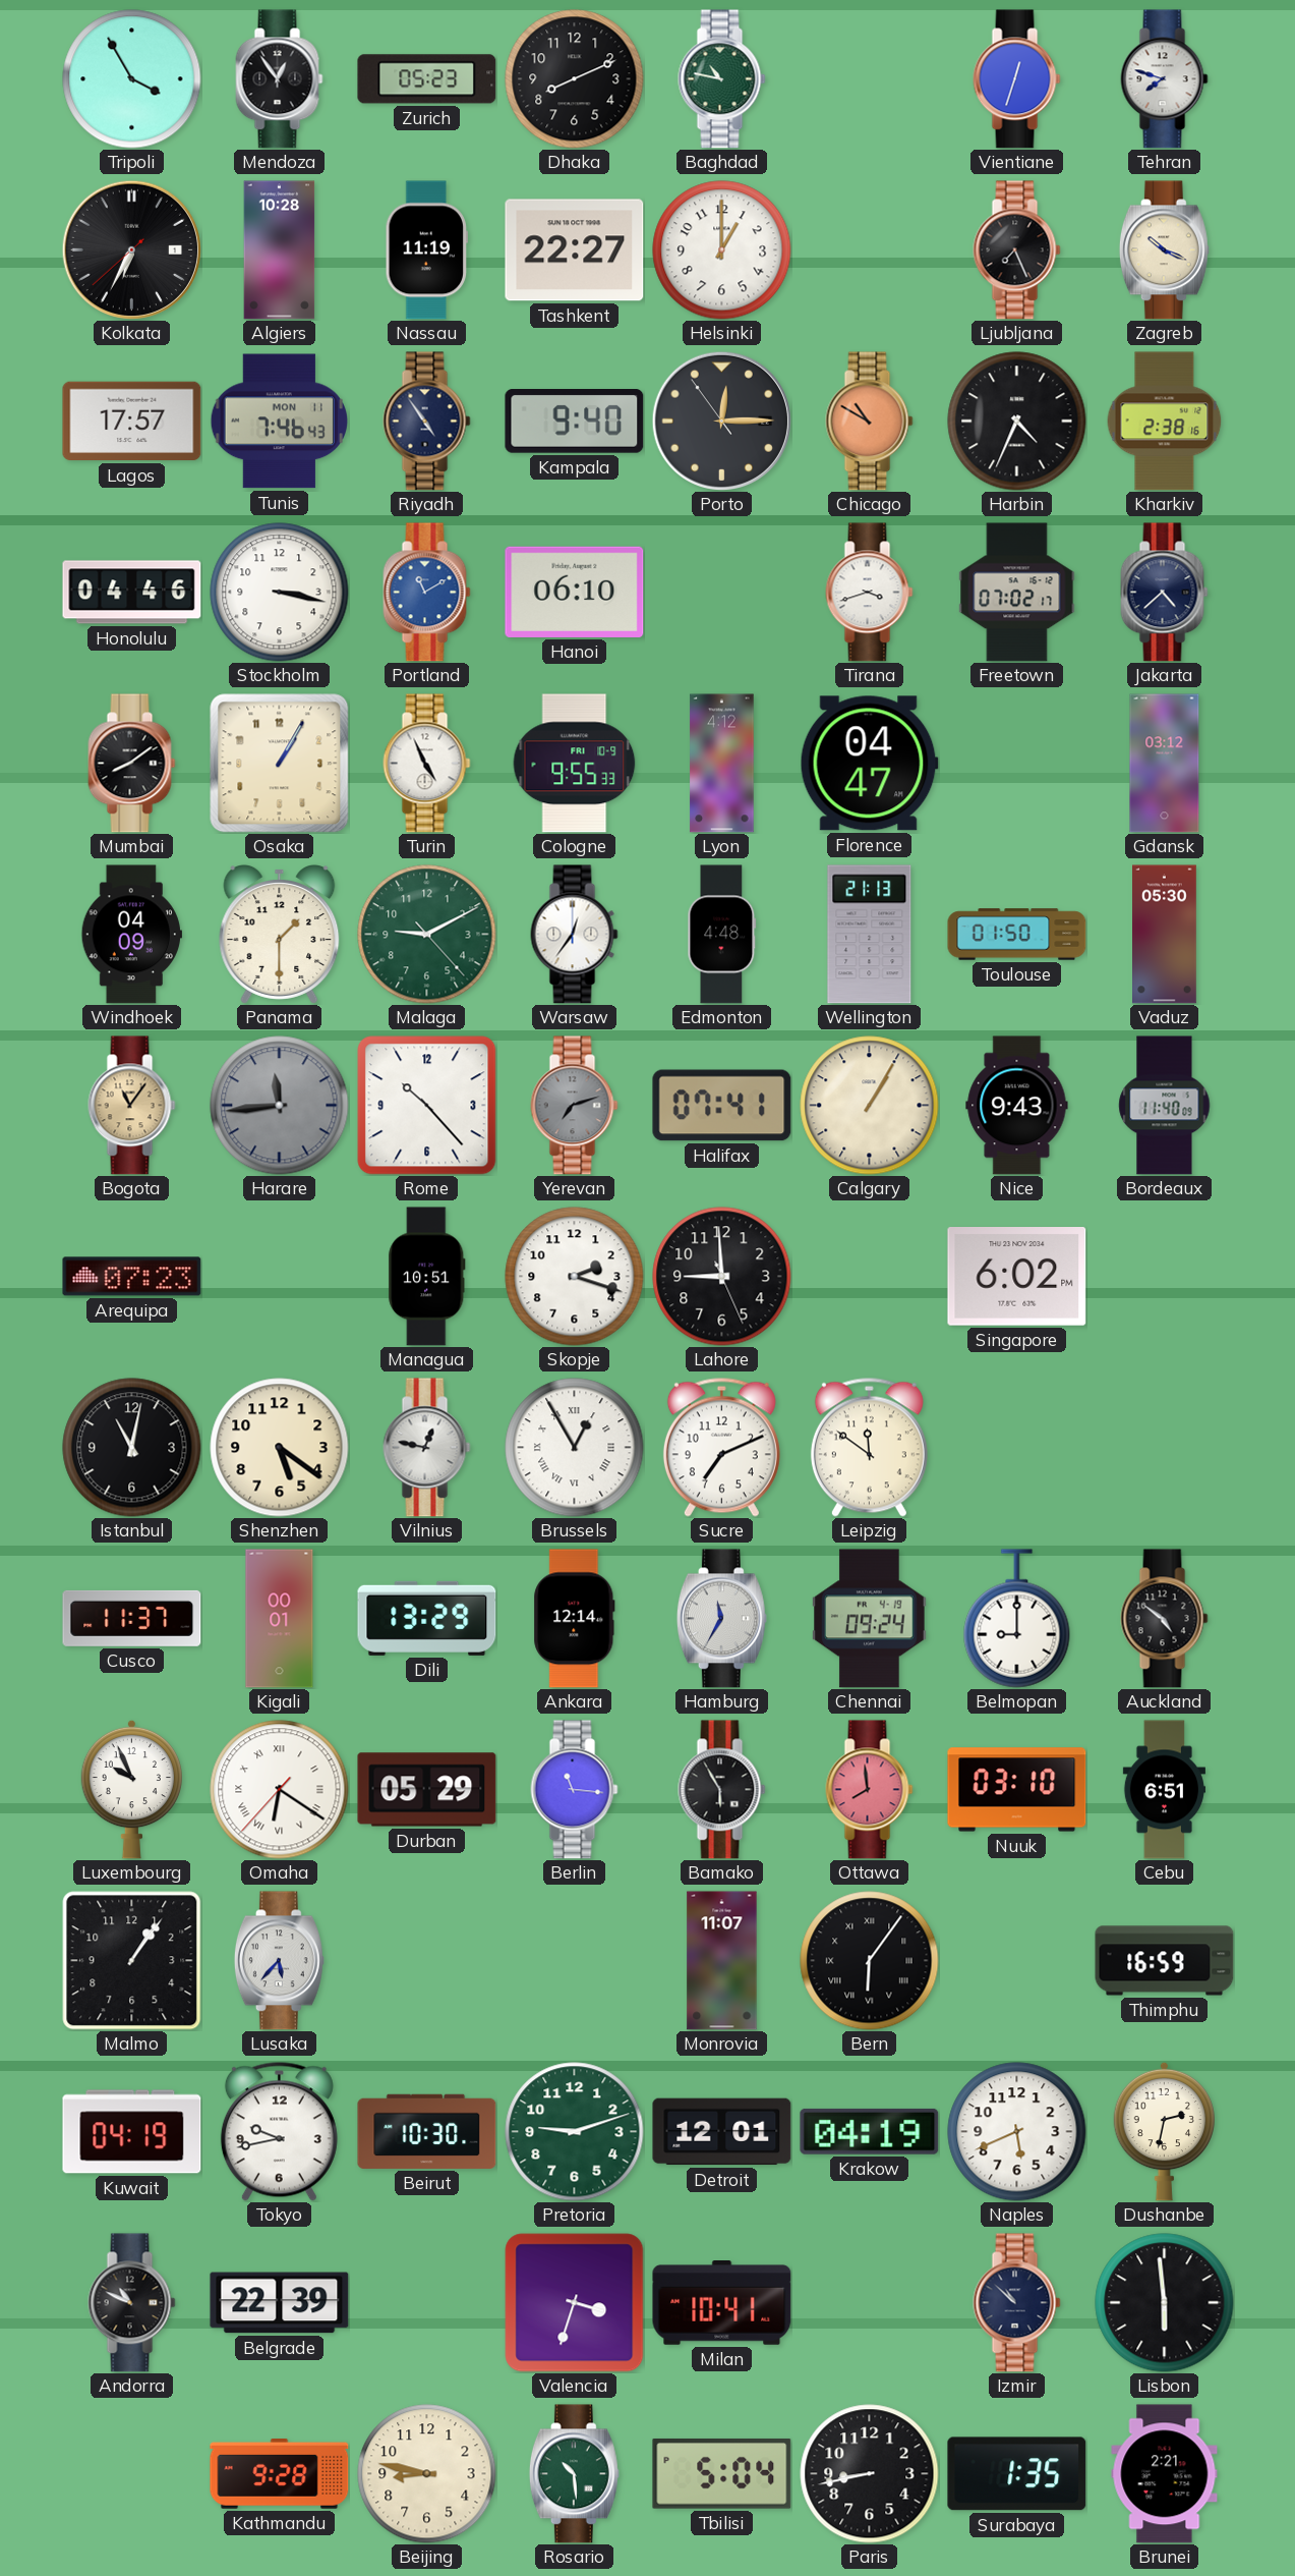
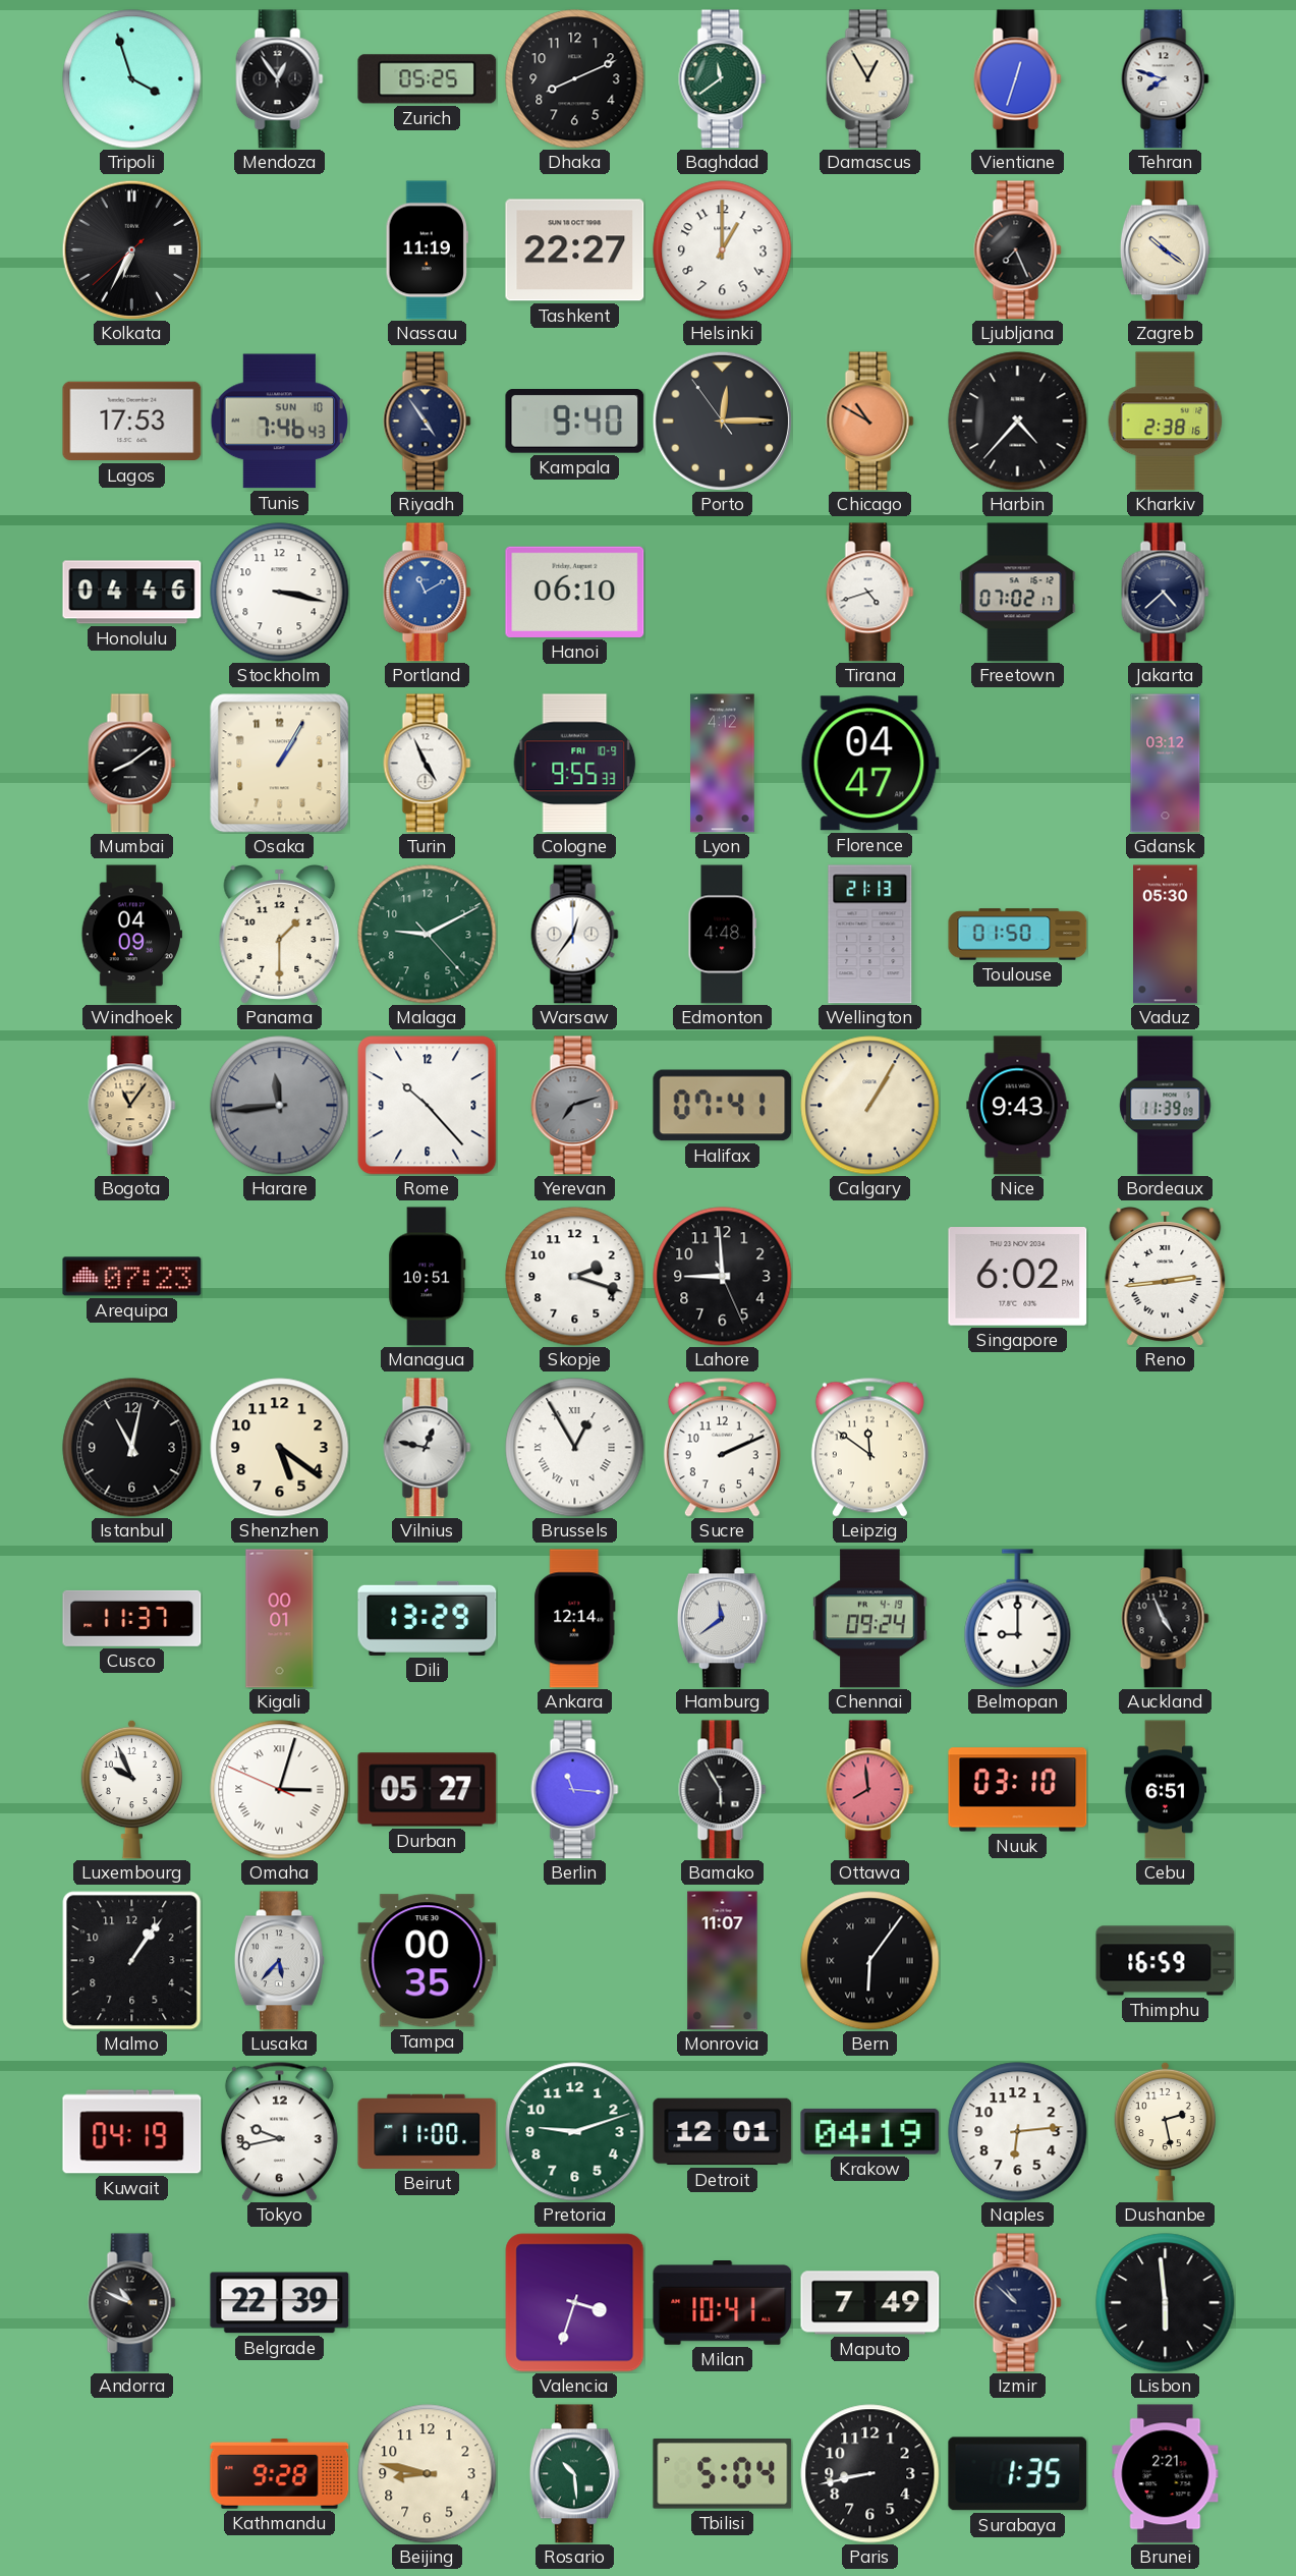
Tripoli: 3:55 -> 3:57 (132, 79)
Zurich: 05:23 -> 05:25 (428, 79)
Baghdad: 10:47 -> 11:39 (723, 79)
Damascus: none -> 12:55 (870, 79)
Algiers: 10:28 -> none (280, 250)
Zagreb: 10:19 -> 10:21 (1165, 250)
Lagos: 17:57 -> 17:53 (132, 422)
Tunis date: MON 11 -> SUN 10 (279, 422)
Harbin: 4:34 -> 4:37 (1018, 422)
Tirana: 3:42 -> 4:42 (870, 593)
Bordeaux: 11:40 -> 11:39 (1166, 1106)
Reno: none -> 2:44 (1166, 1277)
Sucre: 7:11 -> 2:11 (722, 1447)
Hamburg: 11:35 -> 11:39 (722, 1619)
Auckland: 4:51 -> 4:56 (1166, 1619)
Omaha: 6:20 -> 3:02 (280, 1790)
Durban: 05:29 -> 05:27 (428, 1790)
Tampa: none -> 00:35 (428, 1961)
Beirut: 10:30 -> 11:00 (428, 2131)
Naples: 5:41 -> 6:14 (1018, 2132)
Dushanbe: 2:32 -> 2:28 (1166, 2131)
Maputo: none -> 7:49 (870, 2303)
